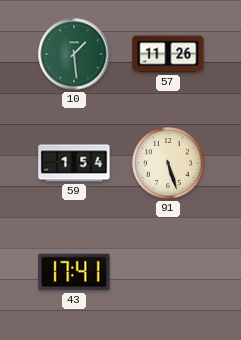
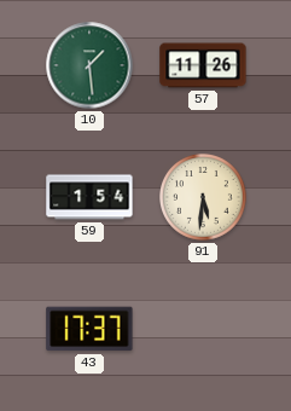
91: 5:27 -> 5:31 (204, 198)
43: 17:41 -> 17:37 (89, 329)
